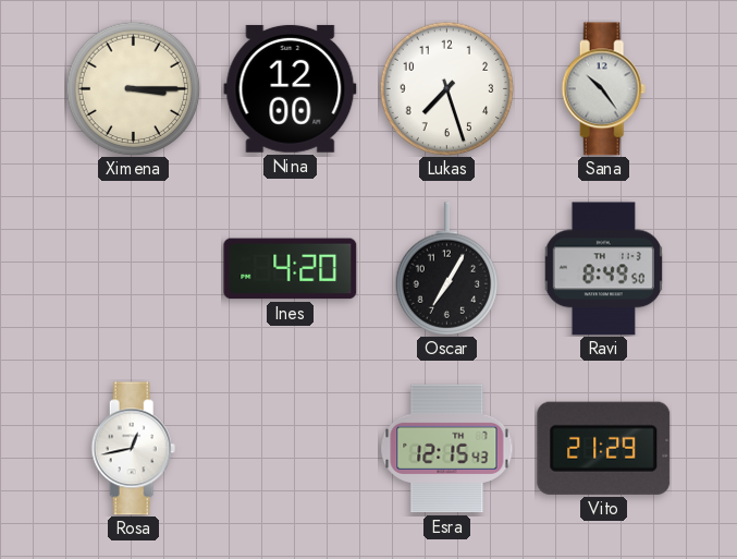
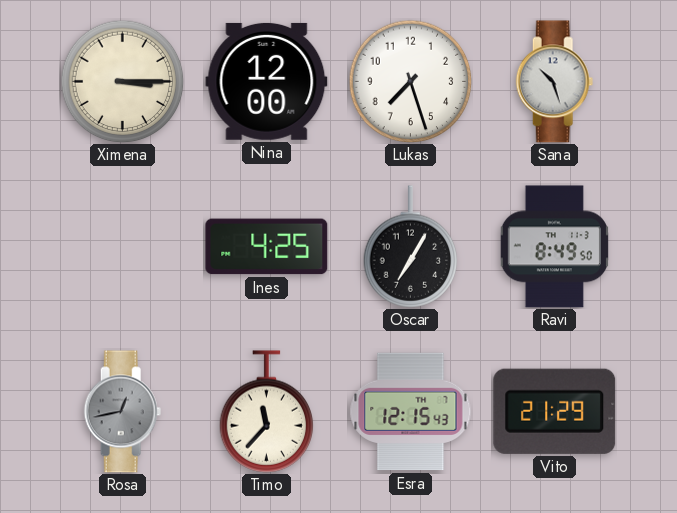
Sana: 10:24 -> 10:27 (555, 82)
Ines: 4:20 -> 4:25 (267, 247)
Rosa dial: white -> grey (123, 412)
Timo: none -> 11:37 (267, 412)
